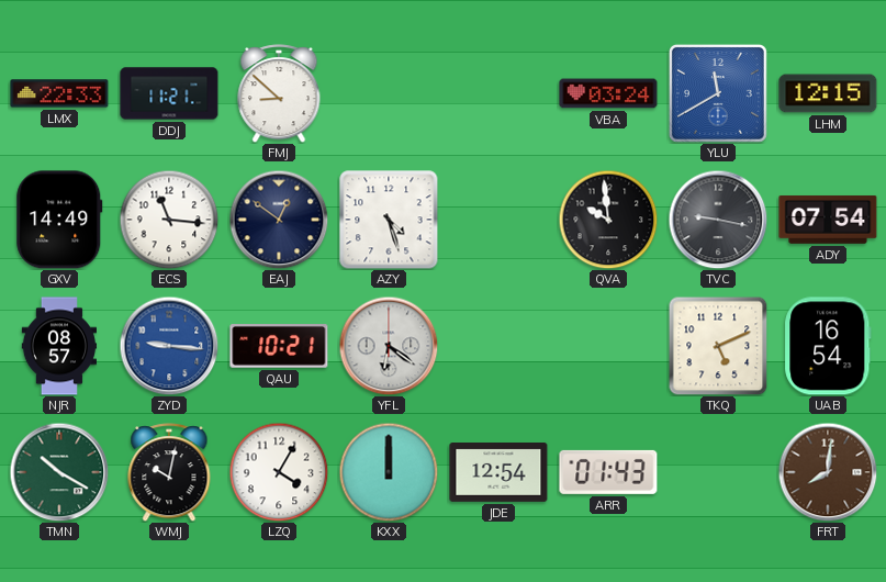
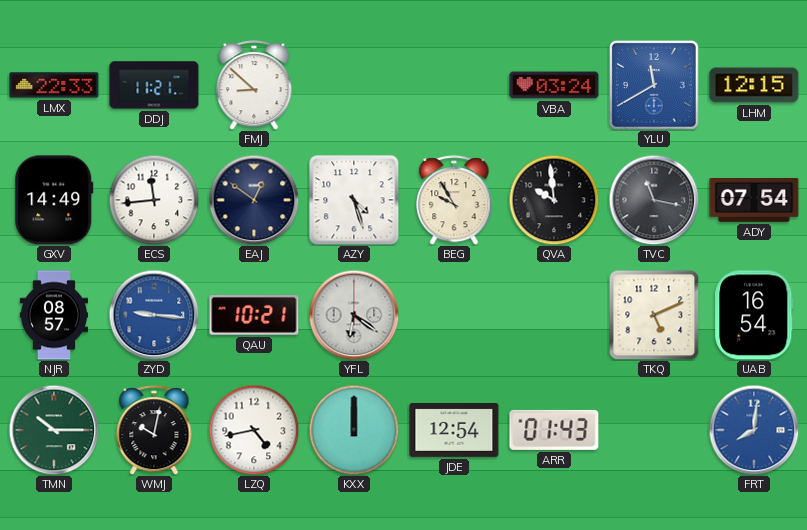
ECS: 11:16 -> 11:44 (154, 200)
BEG: none -> 9:55 (454, 200)
TVC: 9:17 -> 11:17 (654, 200)
TMN: 10:20 -> 10:15 (54, 430)
LZQ: 4:05 -> 4:43 (254, 430)
FRT dial: brown -> blue (754, 430)
